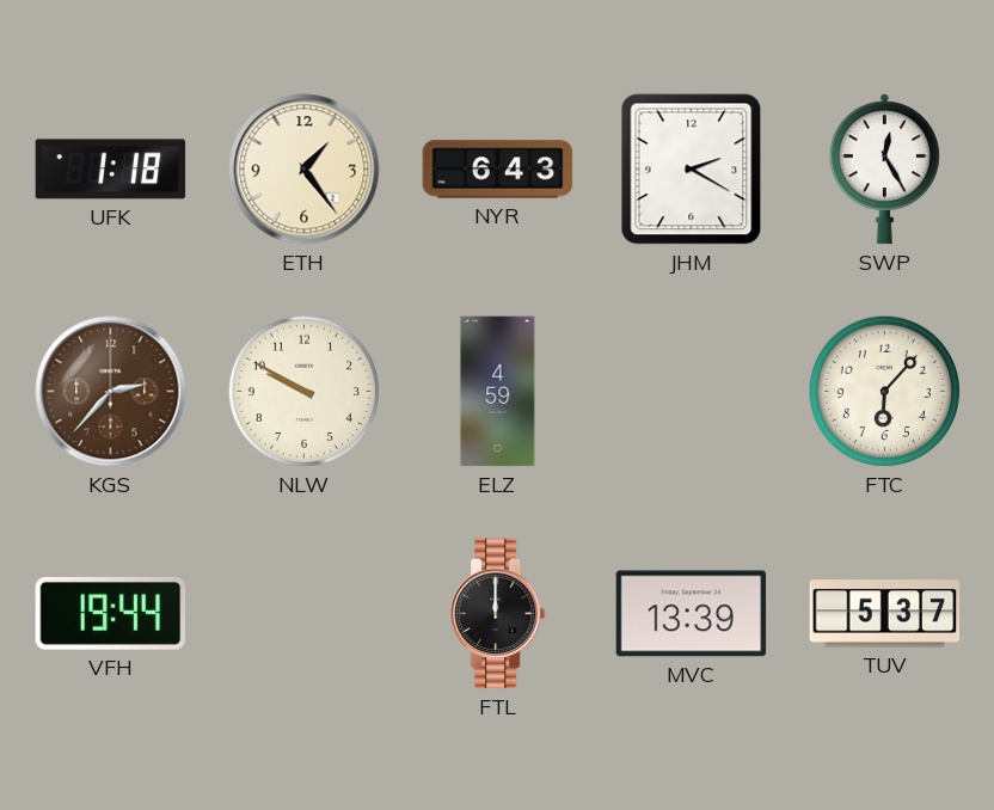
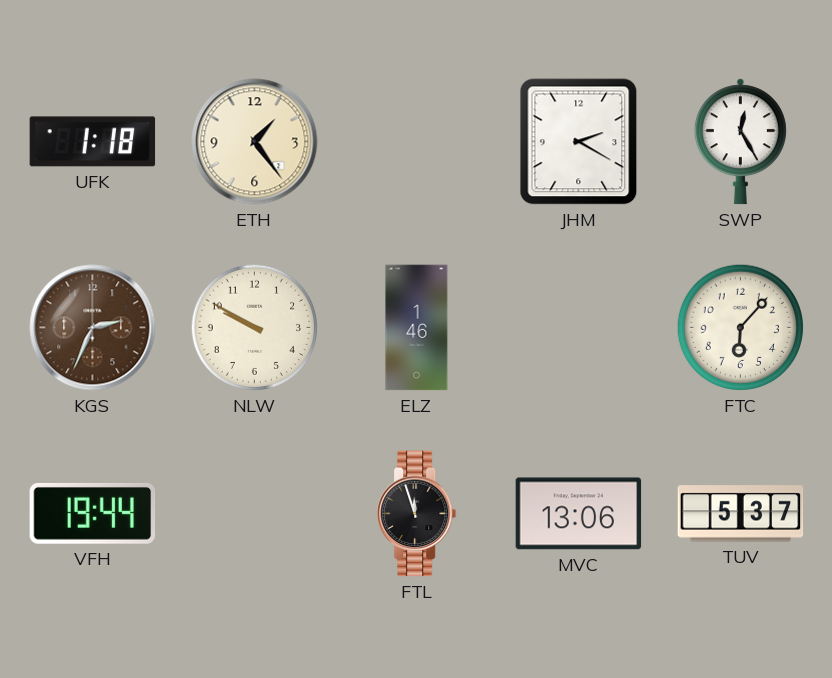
NYR: 6:43 -> none (498, 170)
KGS: 2:37 -> 2:34 (93, 328)
ELZ: 4:59 -> 1:46 (417, 328)
FTL: 12:00 -> 11:57 (417, 514)
MVC: 13:39 -> 13:06 (579, 514)
